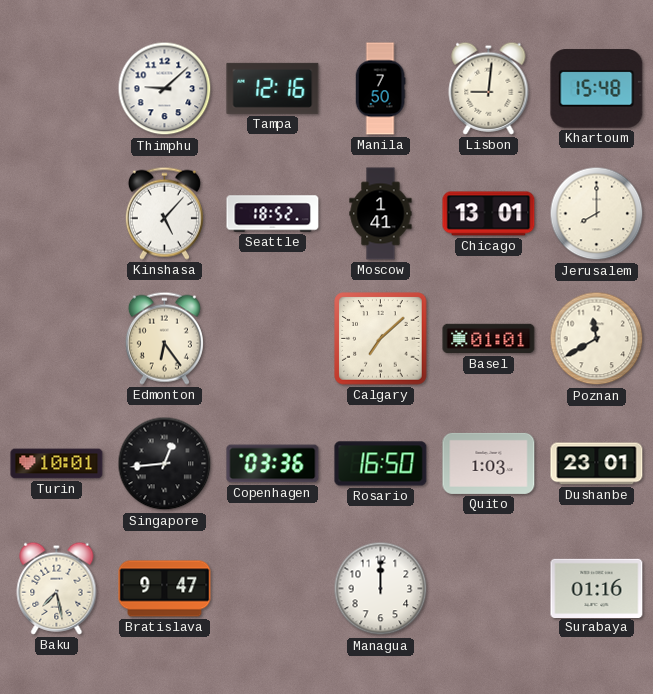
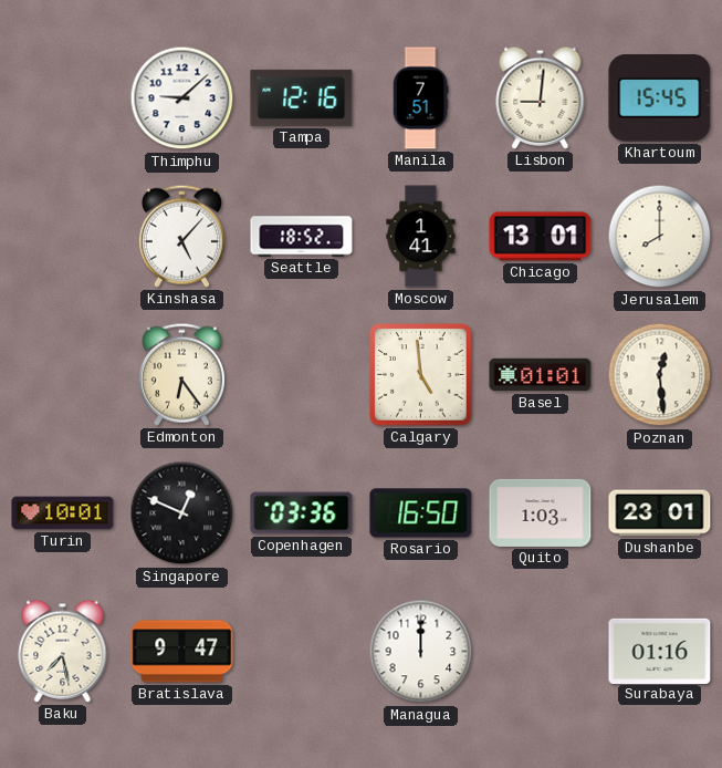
Manila: 7:50 -> 7:51 (420, 98)
Khartoum: 15:48 -> 15:45 (660, 98)
Calgary: 7:08 -> 4:59 (421, 375)
Poznan: 11:40 -> 12:29 (660, 375)
Singapore: 12:44 -> 12:49 (182, 513)
